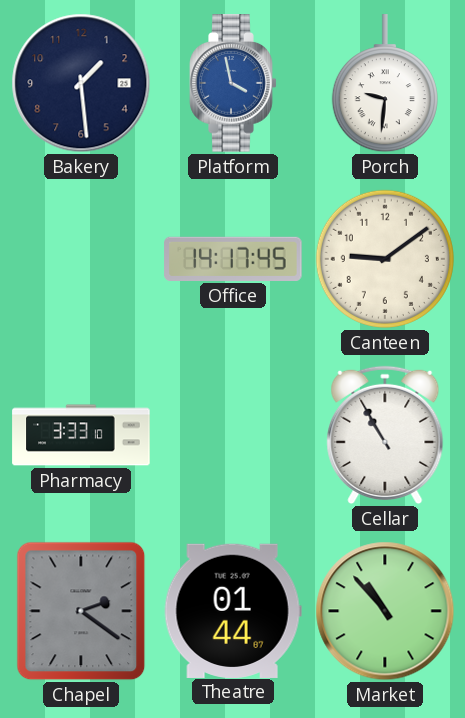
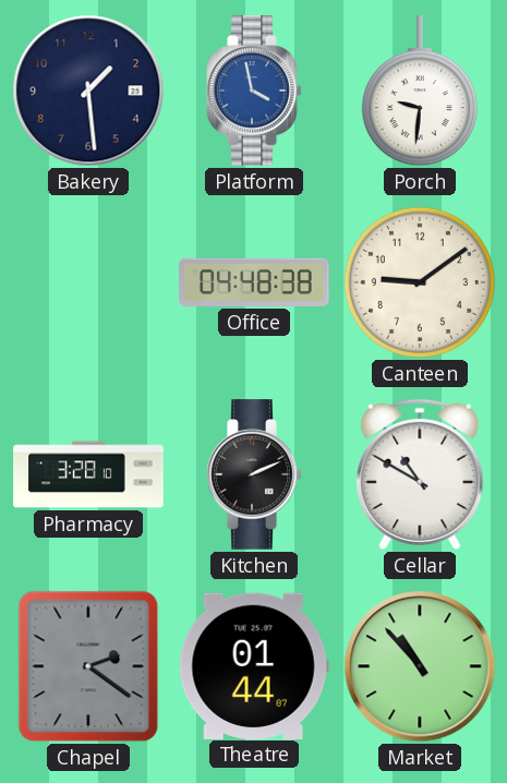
Office: 14:17 -> 04:48 (254, 282)
Pharmacy: 3:33 -> 3:28 (88, 474)
Kitchen: none -> 2:11 (254, 474)
Cellar: 10:55 -> 10:50 (420, 474)
